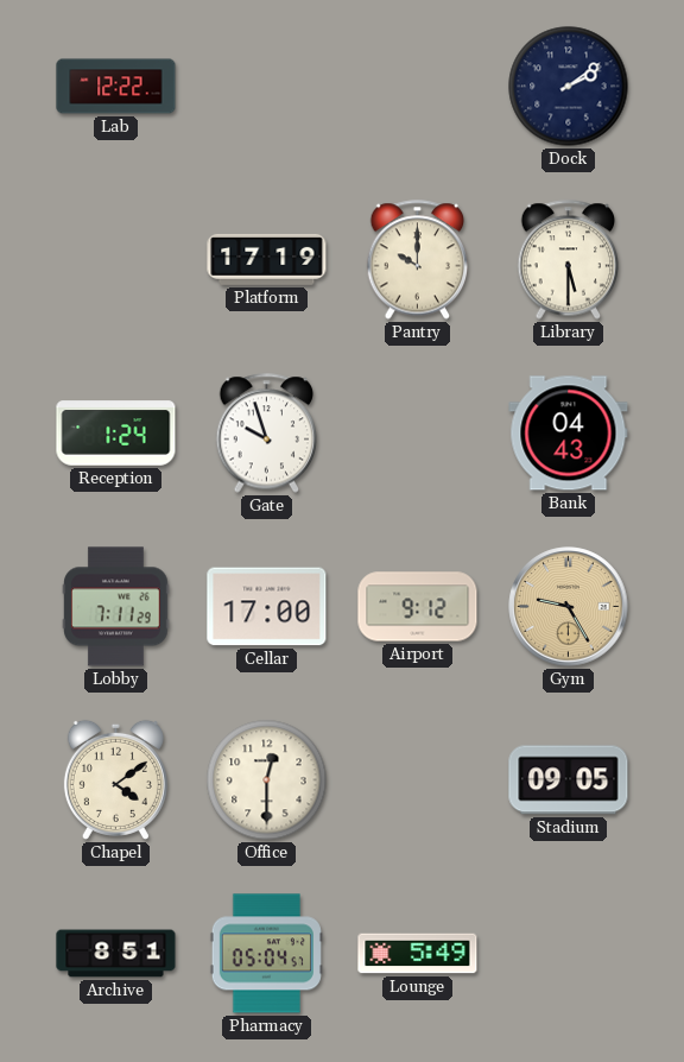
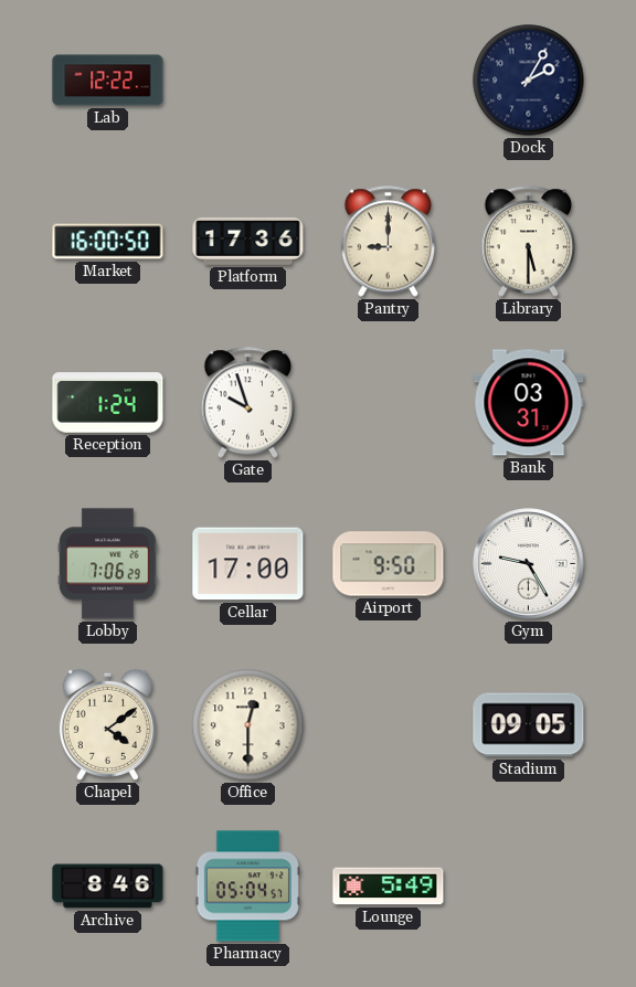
Dock: 2:09 -> 2:05 (529, 81)
Market: none -> 16:00 (108, 242)
Platform: 17:19 -> 17:36 (248, 241)
Pantry: 10:00 -> 9:00 (389, 242)
Bank: 04:43 -> 03:31 (529, 403)
Lobby: 7:11 -> 7:06 (108, 564)
Airport: 9:12 -> 9:50 (389, 564)
Gym dial: champagne -> white (529, 564)
Archive: 8:51 -> 8:46 (108, 887)
